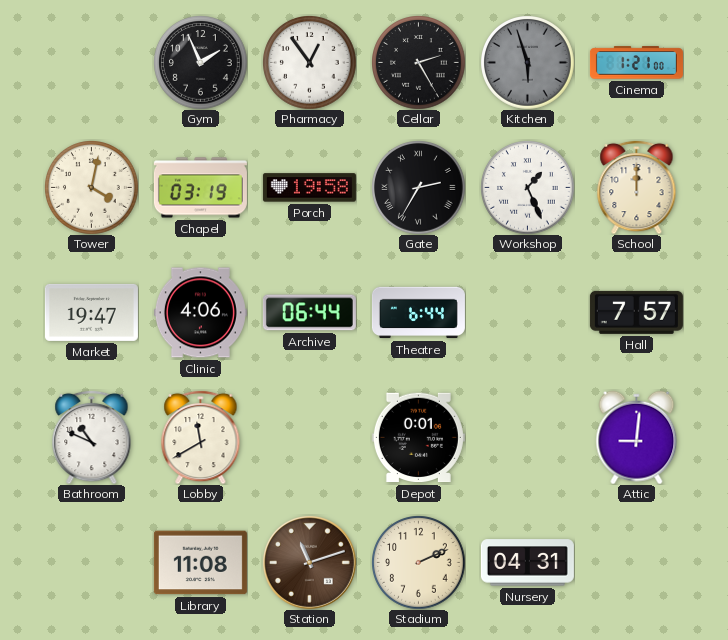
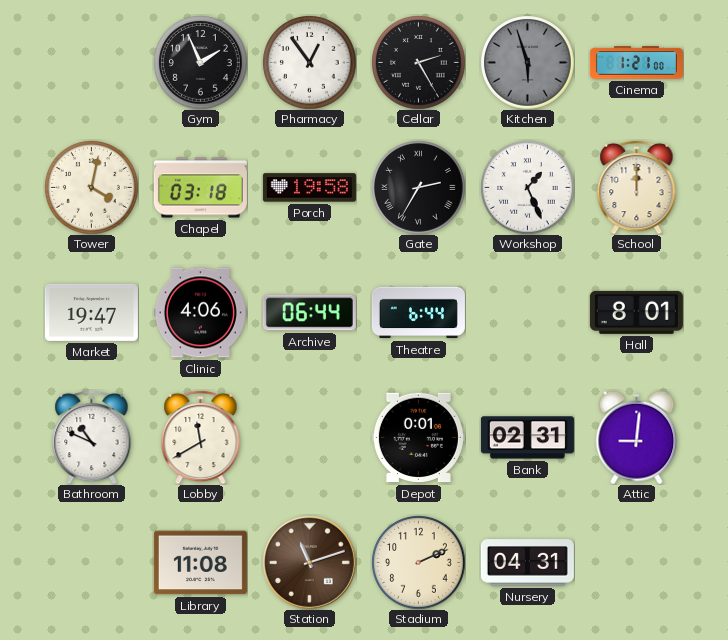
Chapel: 03:19 -> 03:18 (200, 188)
Hall: 7:57 -> 8:01 (636, 312)
Bank: none -> 02:31 (527, 438)
